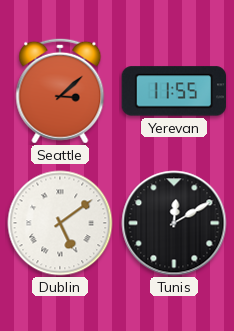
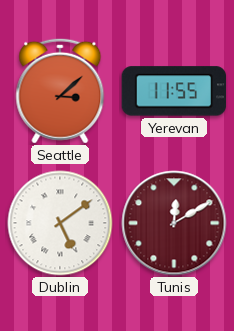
Tunis dial: black -> burgundy (174, 223)
